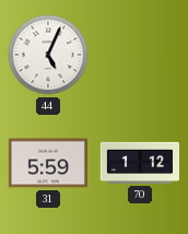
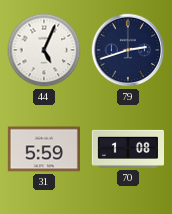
79: none -> 2:42 (128, 50)
70: 1:12 -> 1:08 (127, 149)
